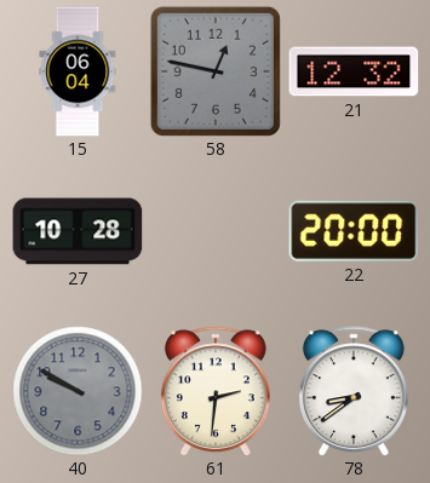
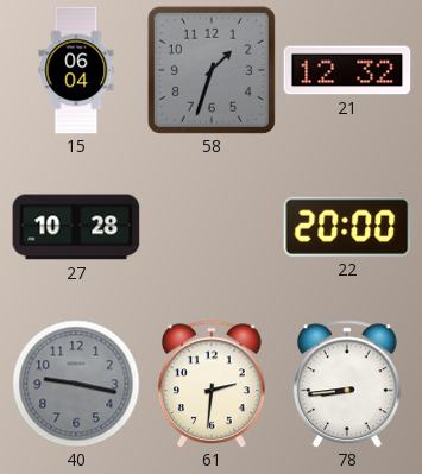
58: 12:47 -> 1:33 (212, 70)
40: 9:50 -> 9:17 (76, 384)
78: 8:39 -> 8:44 (347, 384)
